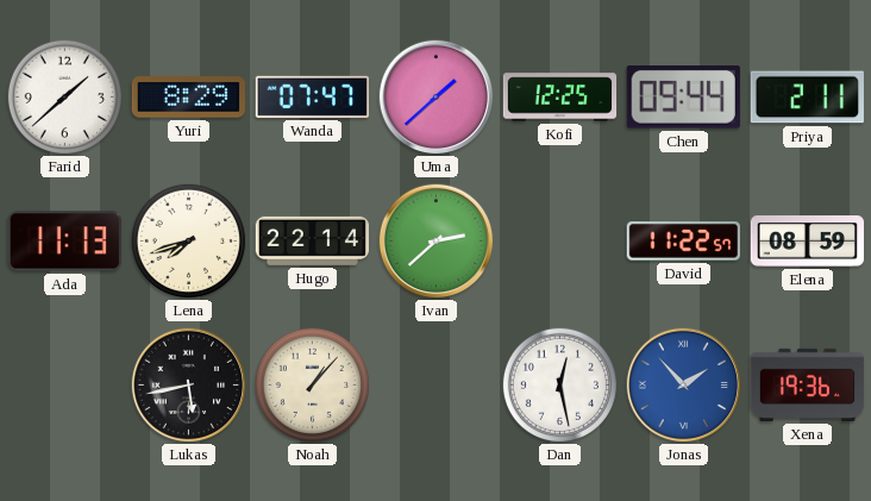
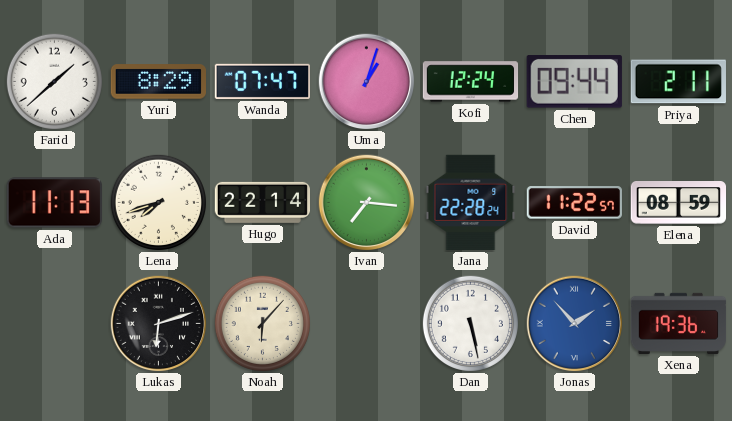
Uma: 1:38 -> 1:03 (367, 82)
Kofi: 12:25 -> 12:24 (471, 82)
Ivan: 2:38 -> 7:16 (367, 203)
Jana: none -> 22:28 (471, 202)
Lukas: 5:43 -> 6:12 (159, 324)
Noah: 1:07 -> 6:07 (262, 323)
Dan: 12:28 -> 5:28 (470, 323)
